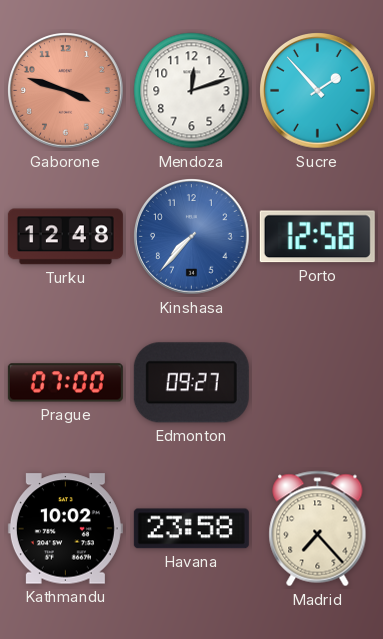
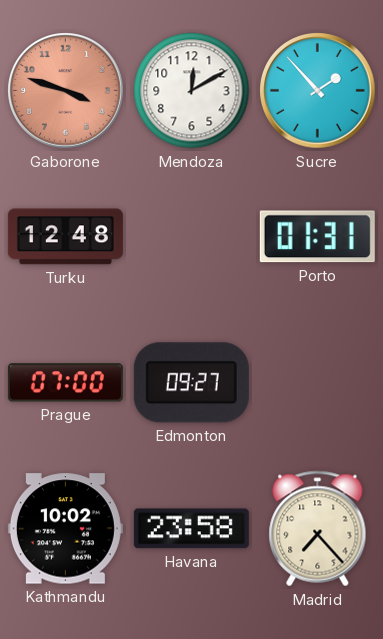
Mendoza: 12:12 -> 12:10 (192, 91)
Kinshasa: 7:37 -> none (192, 237)
Porto: 12:58 -> 01:31 (317, 237)
